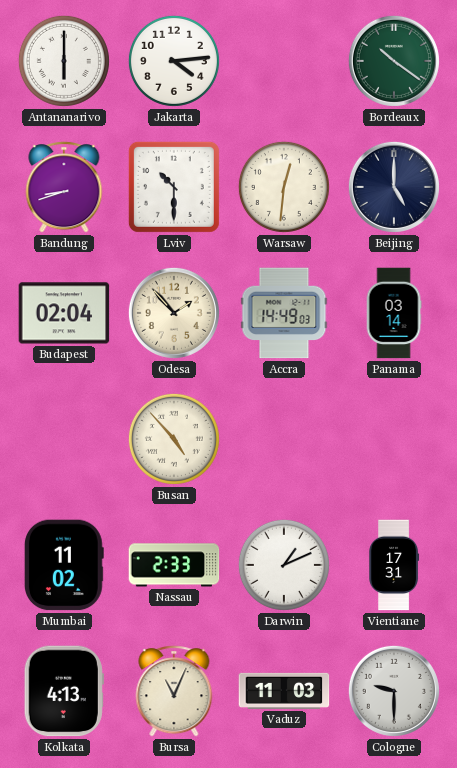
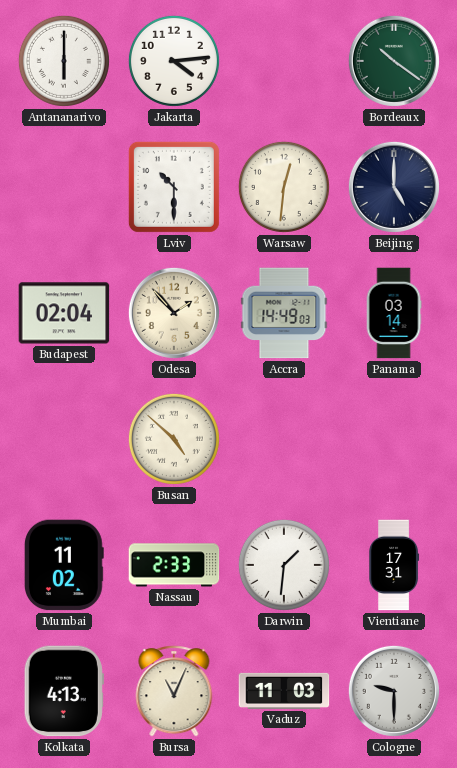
Bandung: 8:42 -> none (64, 187)
Busan: 4:53 -> 4:52 (174, 439)
Darwin: 1:11 -> 1:31 (284, 565)
